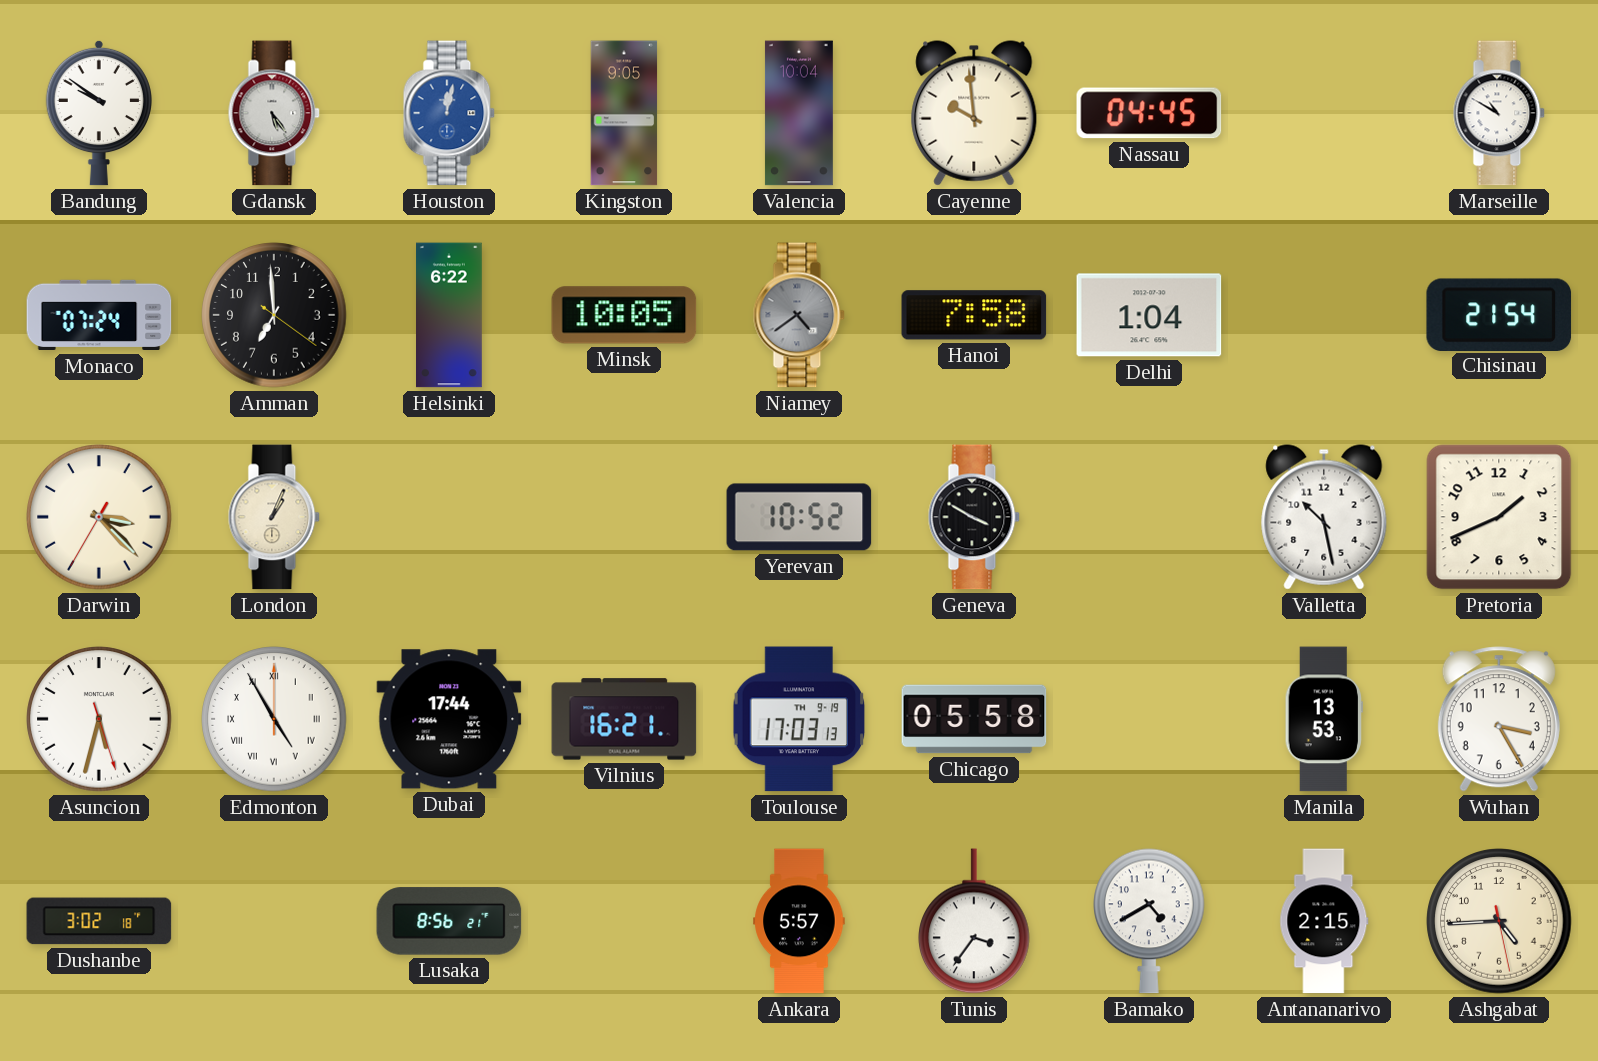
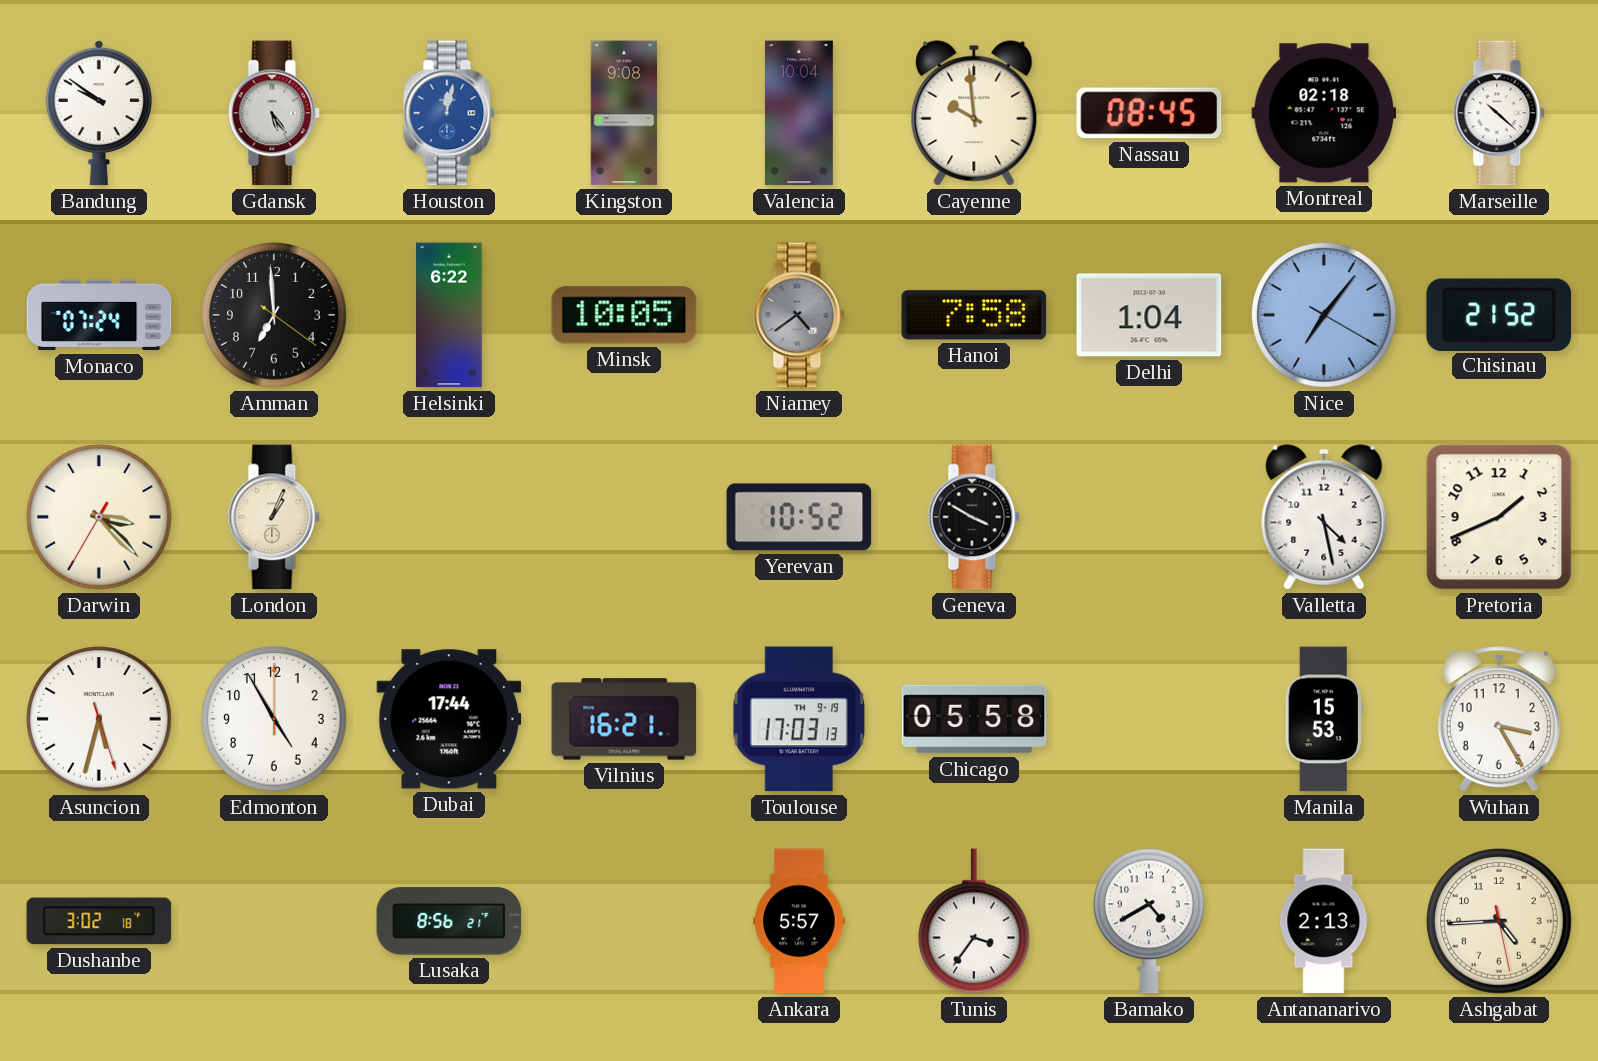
Kingston: 9:05 -> 9:08 (624, 113)
Nassau: 04:45 -> 08:45 (1149, 113)
Montreal: none -> 02:18 (1324, 113)
Marseille: 10:50 -> 10:22 (1499, 113)
Nice: none -> 7:06 (1324, 315)
Chisinau: 21:54 -> 21:52 (1499, 314)
Valletta: 10:28 -> 4:28 (1324, 517)
Edmonton numerals: Roman -> Arabic (274, 719)
Manila: 13:53 -> 15:53 (1323, 719)
Antananarivo: 2:15 -> 2:13 (1324, 921)
